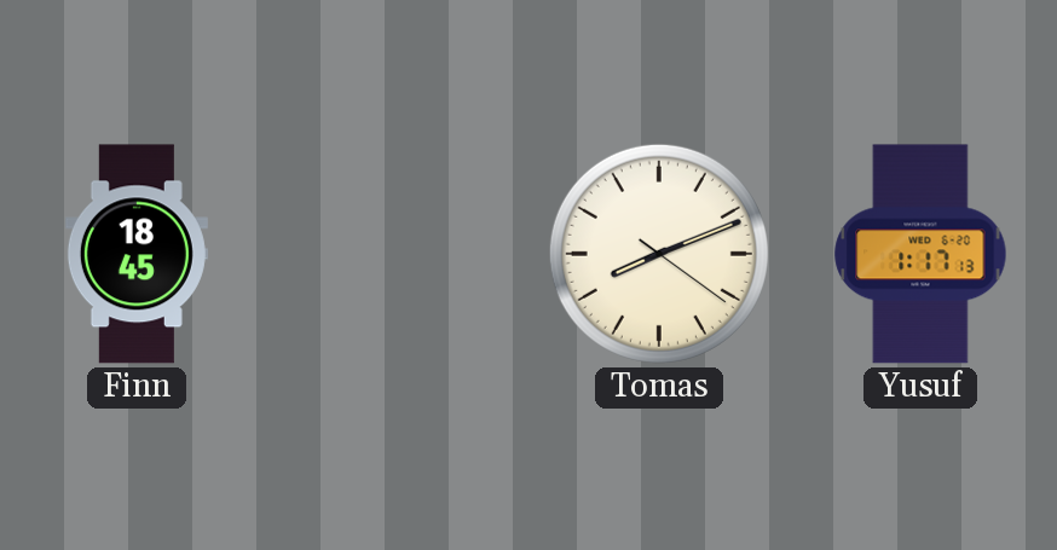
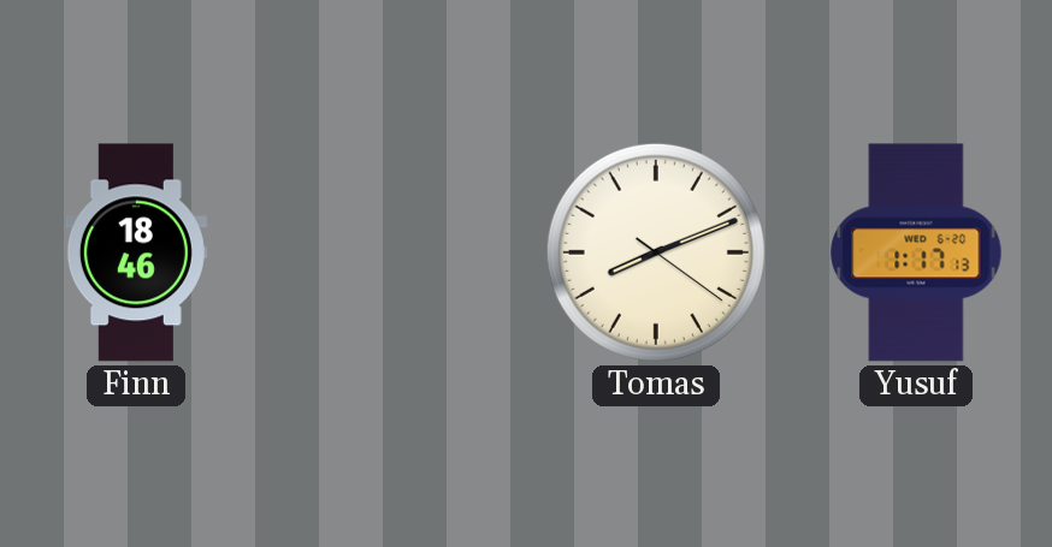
Finn: 18:45 -> 18:46 (136, 252)
